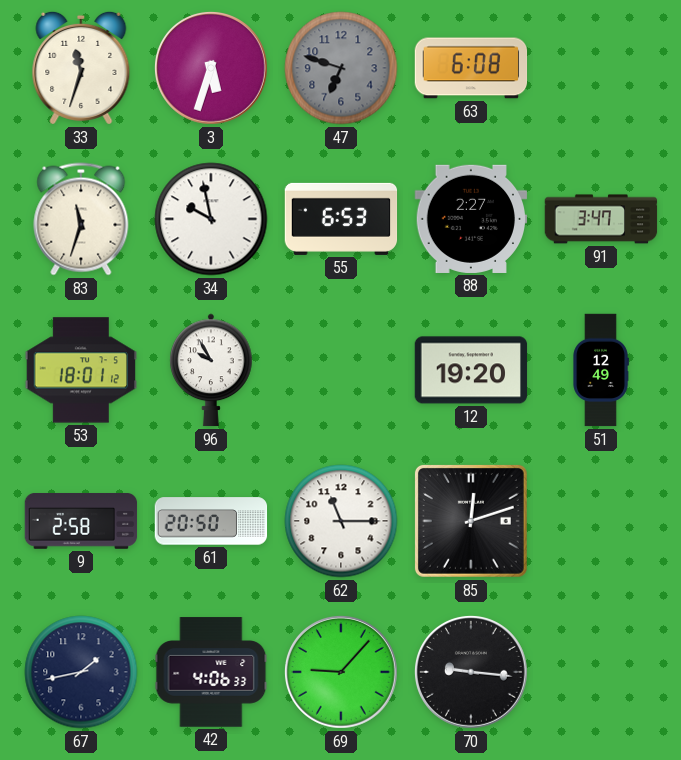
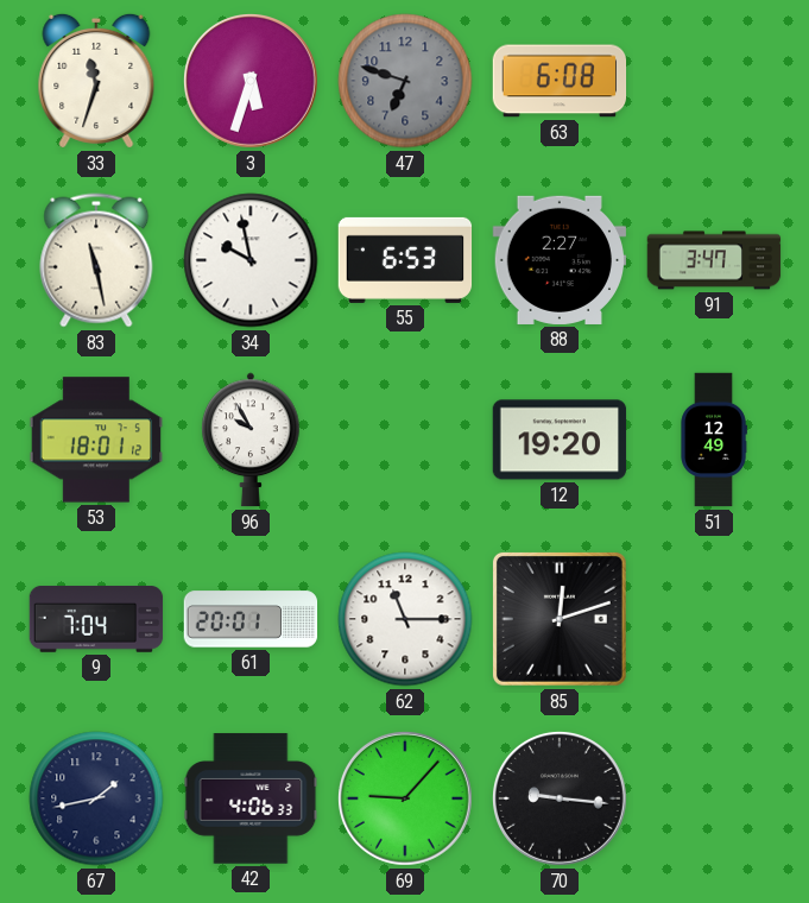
83: 11:33 -> 11:28 (96, 260)
9: 2:58 -> 7:04 (96, 620)
61: 20:50 -> 20:01 (251, 619)
